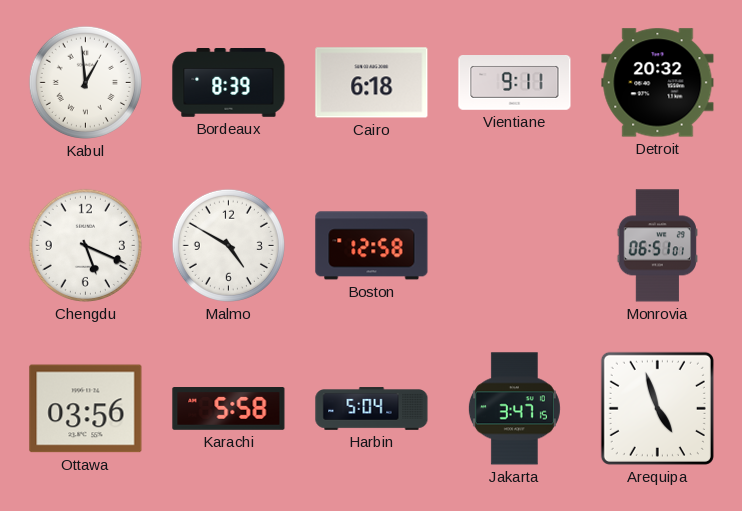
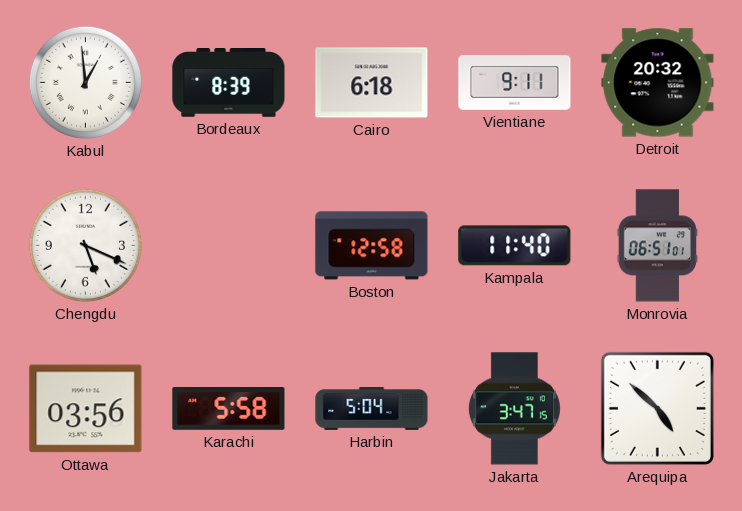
Malmo: 4:50 -> none (228, 245)
Kampala: none -> 11:40 (515, 246)
Arequipa: 4:57 -> 4:52 (657, 408)
